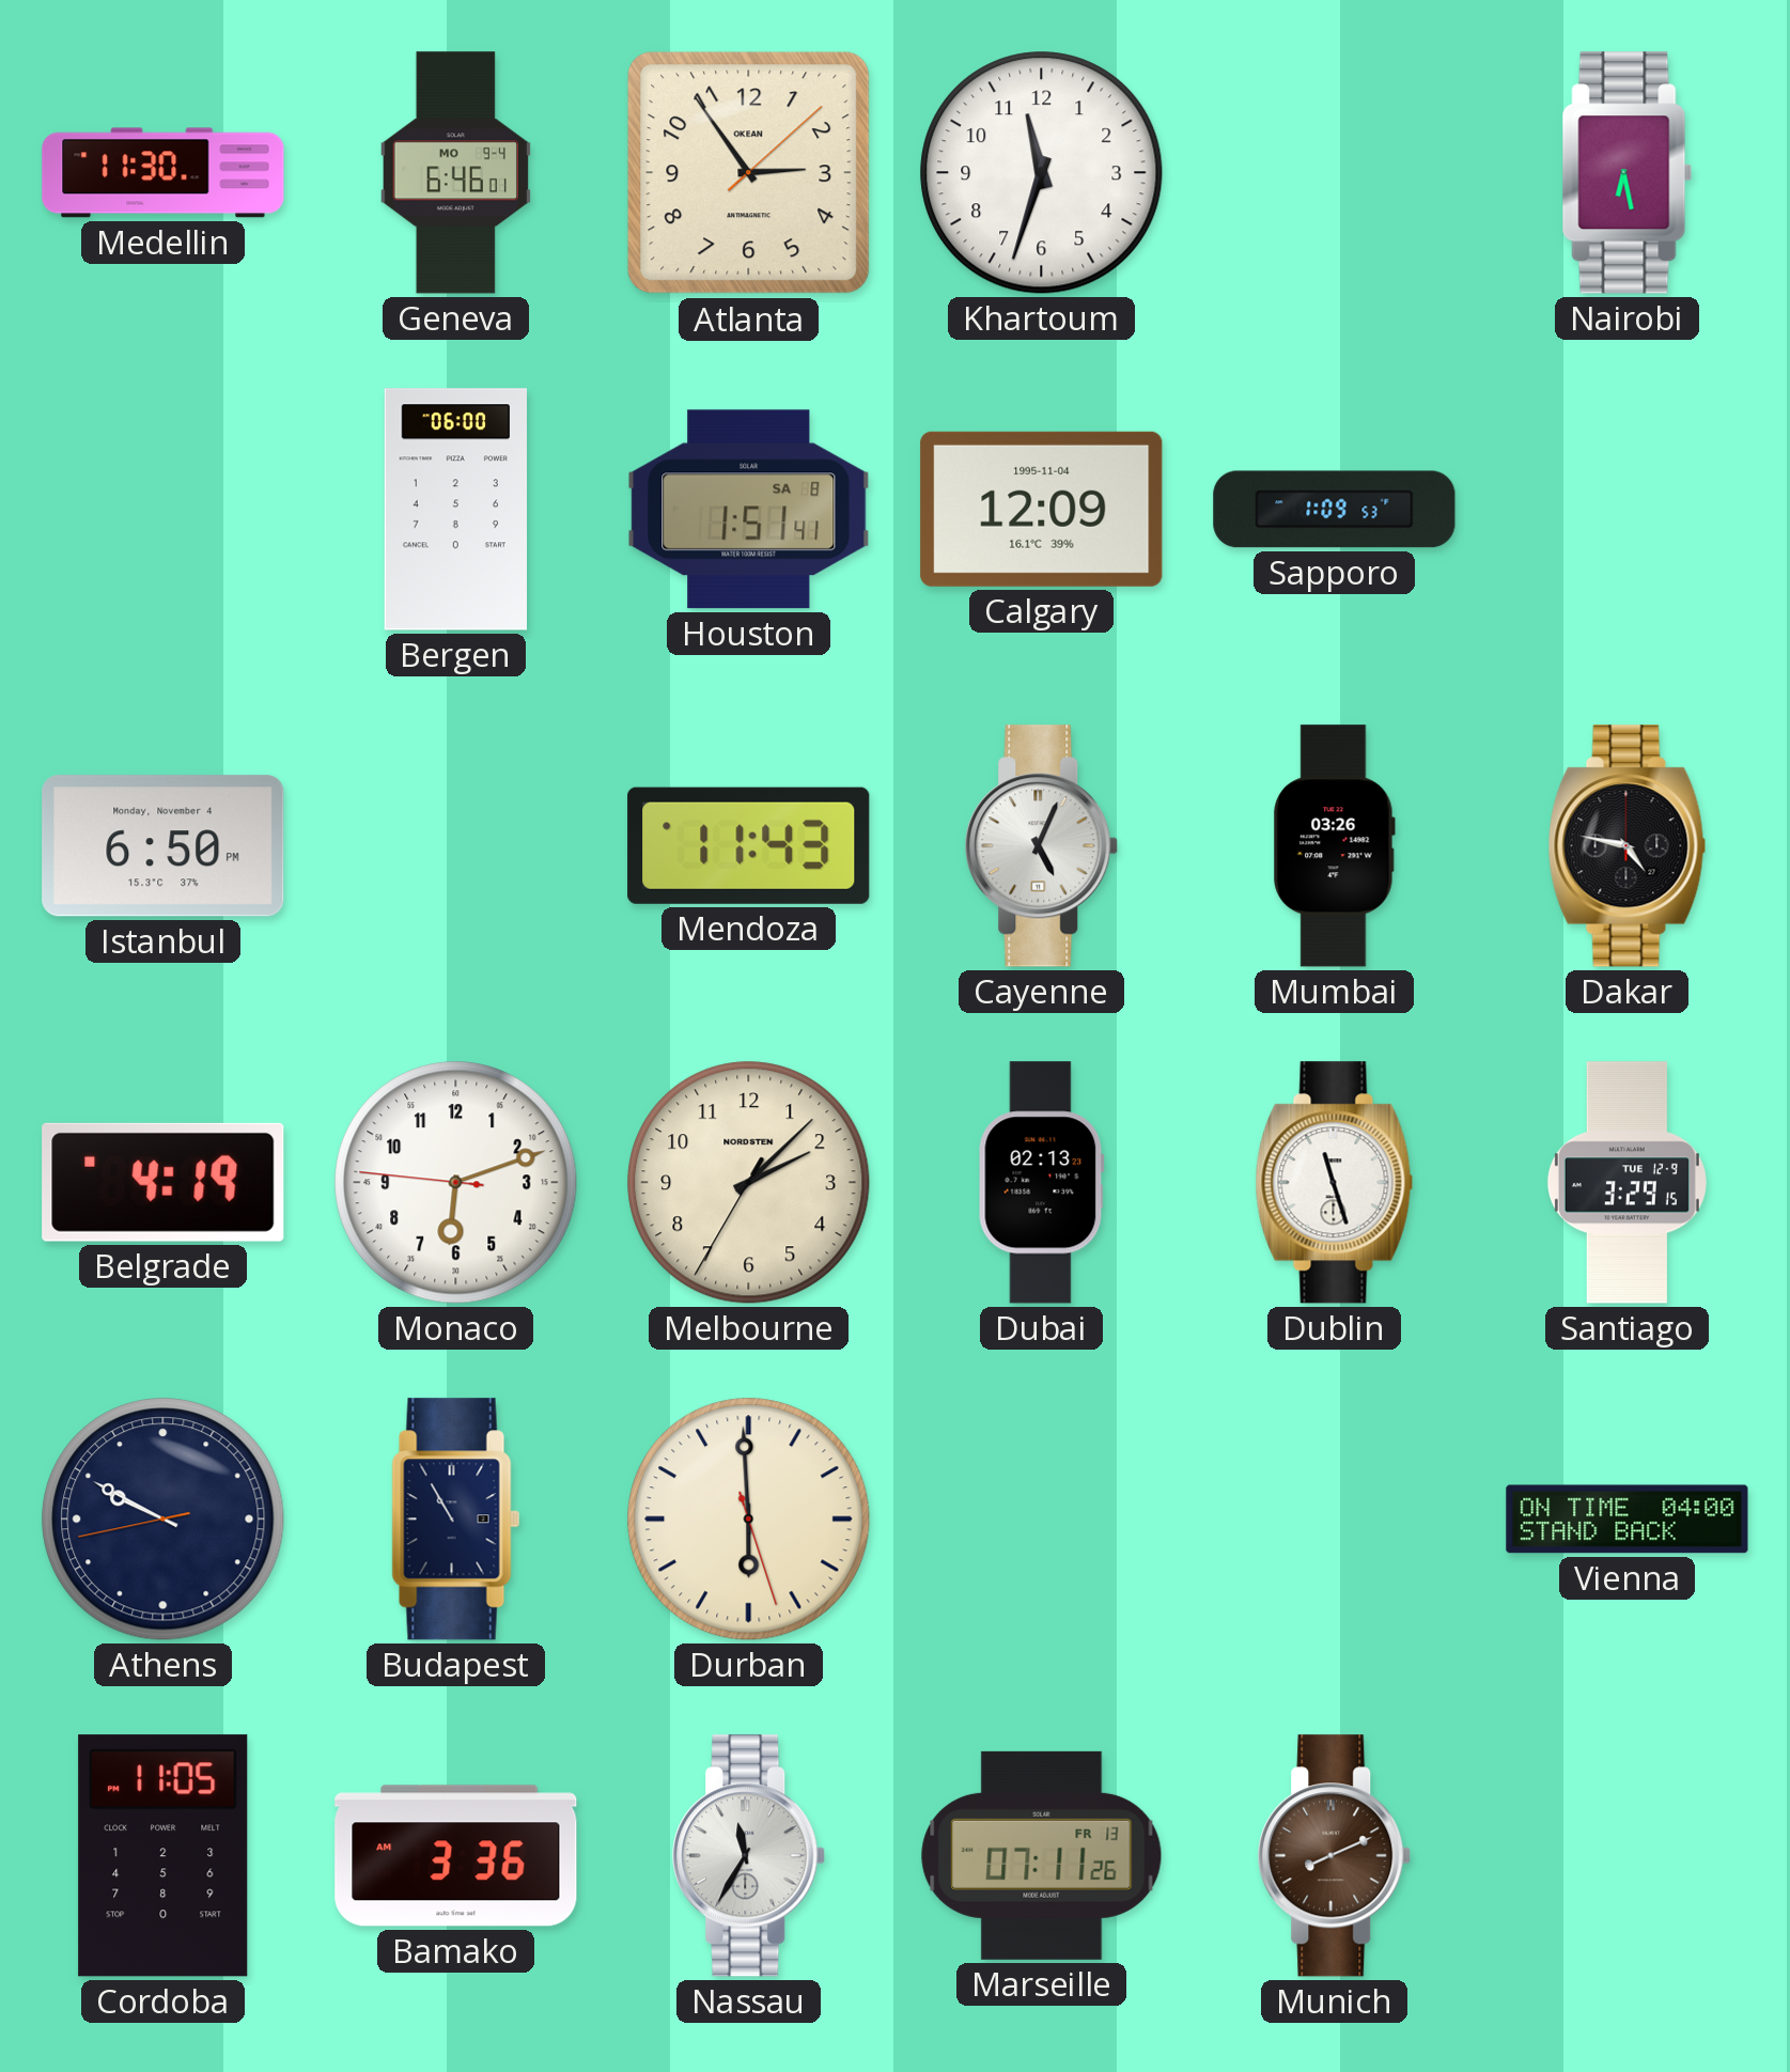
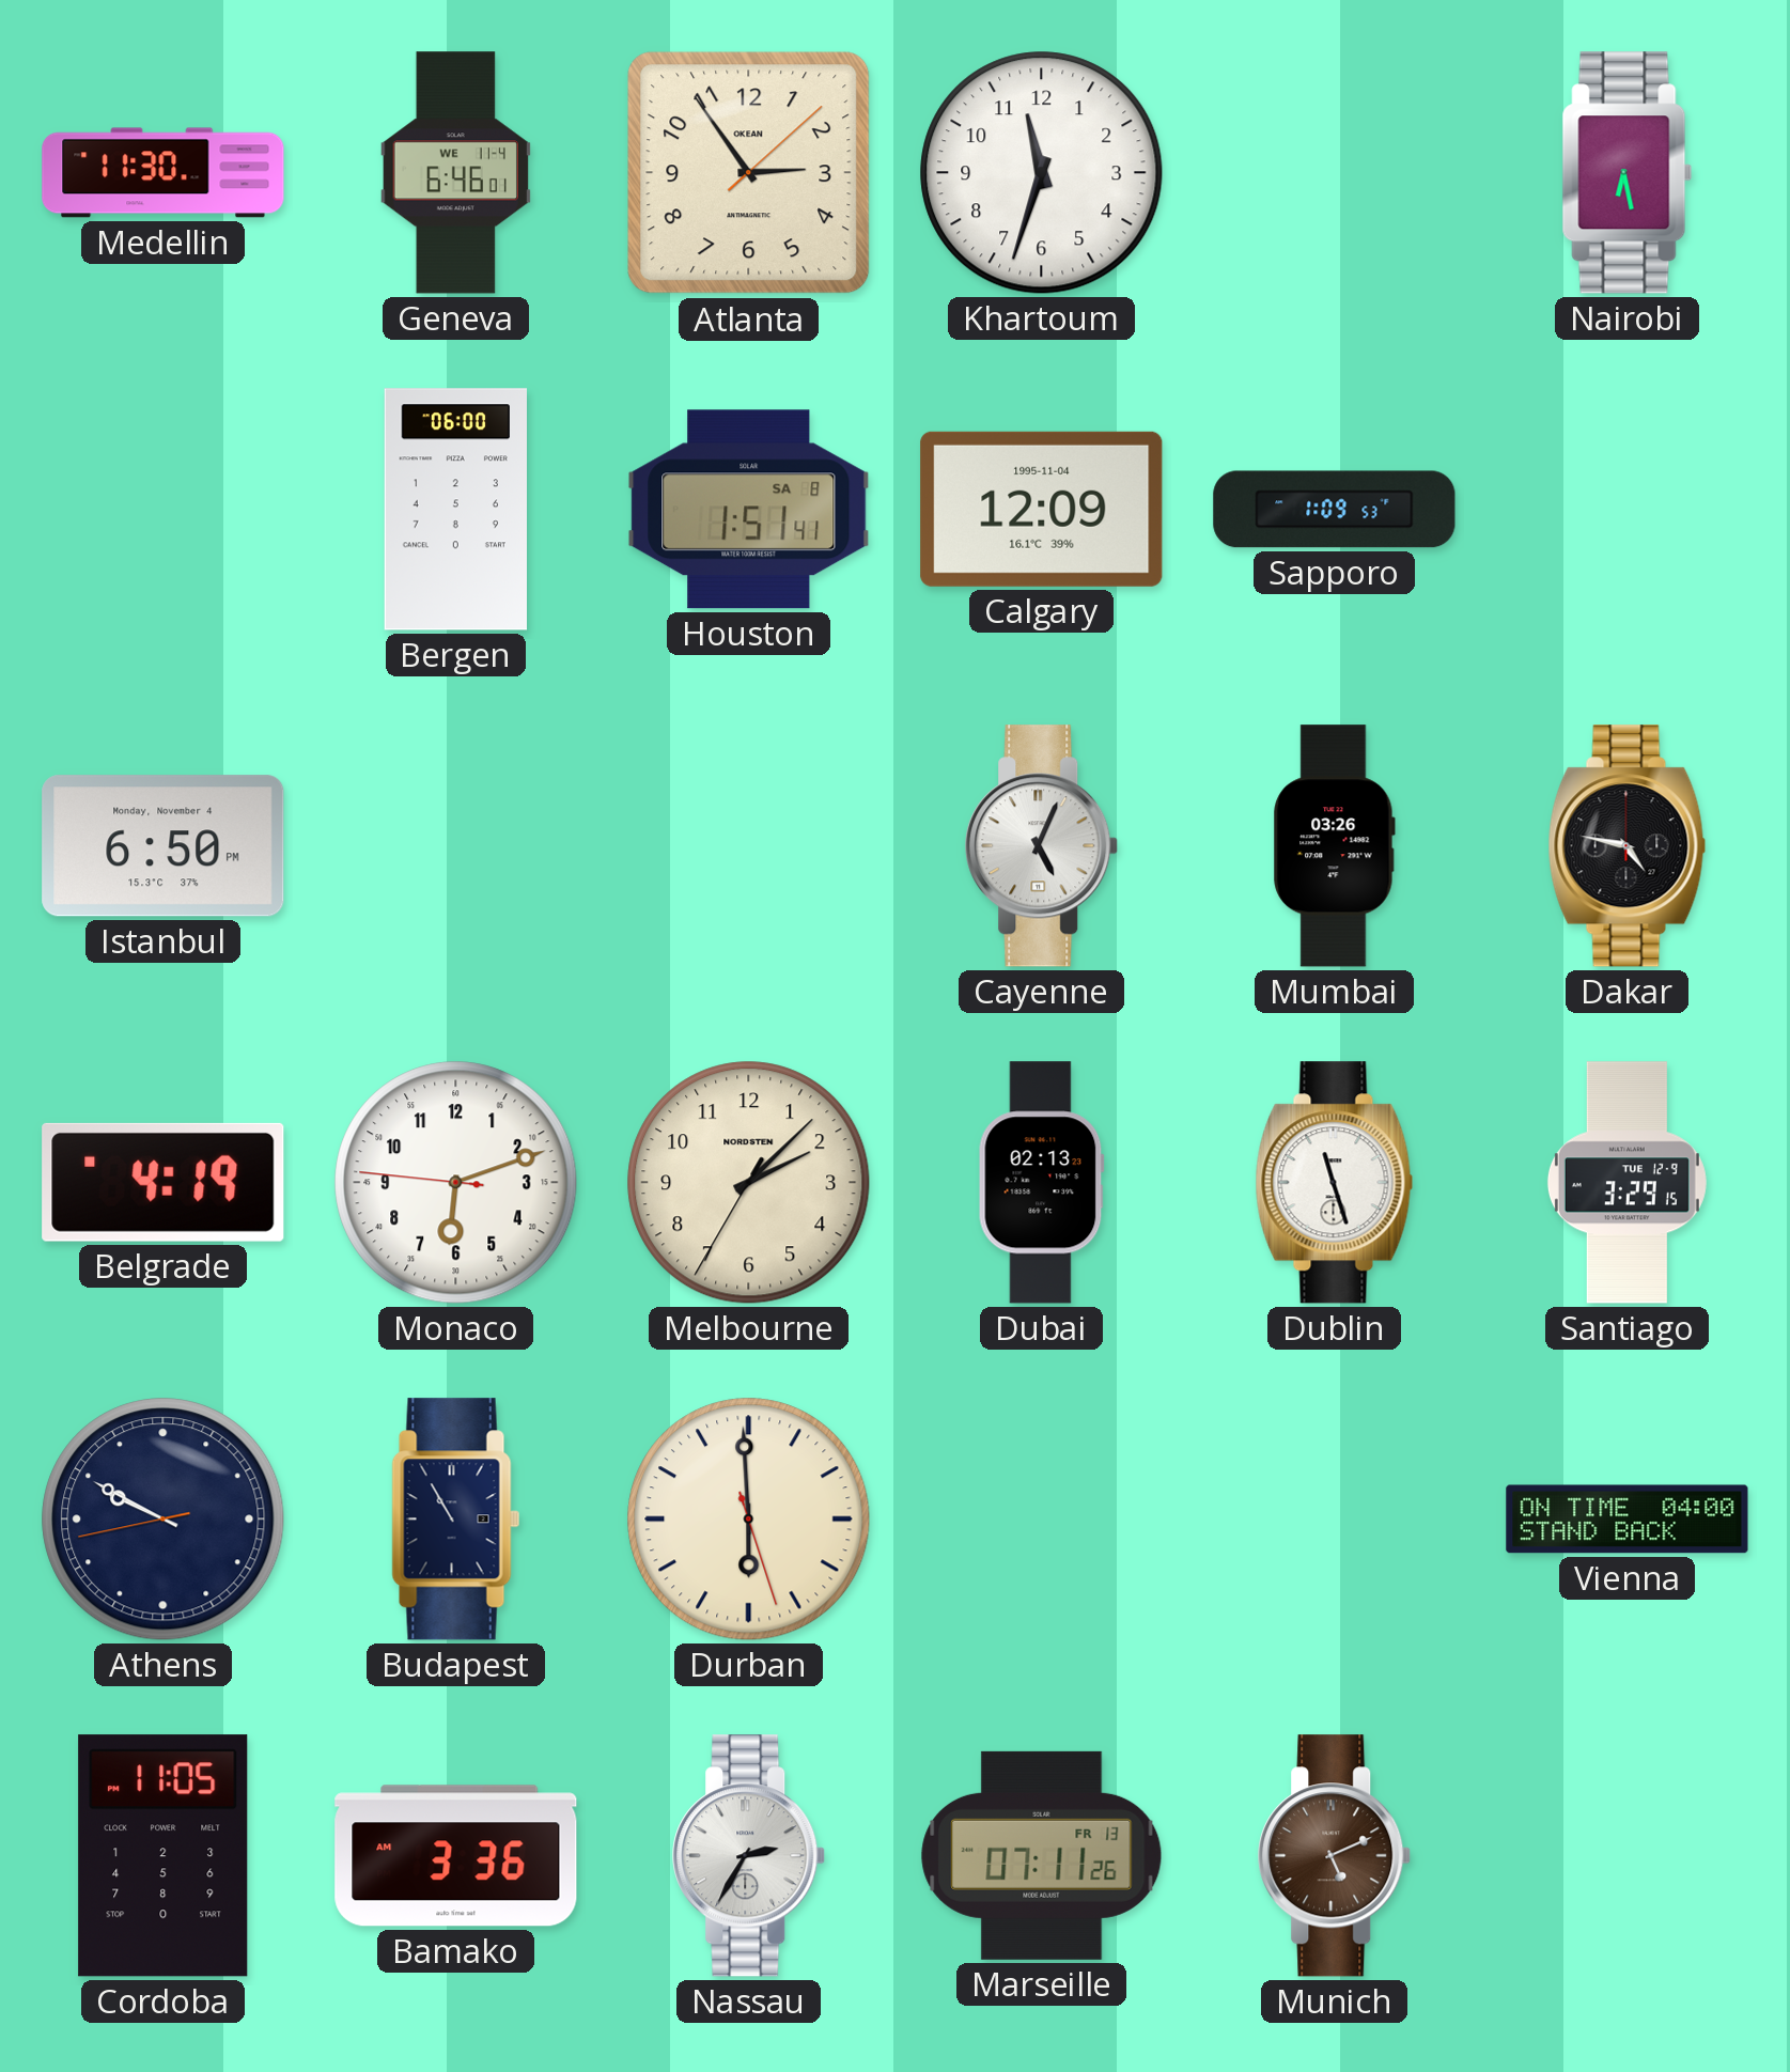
Geneva date: MO 9-4 -> WE 11-4 (455, 173)
Mendoza: 11:43 -> none (749, 845)
Nassau: 11:35 -> 2:35 (749, 1856)
Munich: 8:11 -> 5:11 (1335, 1856)
